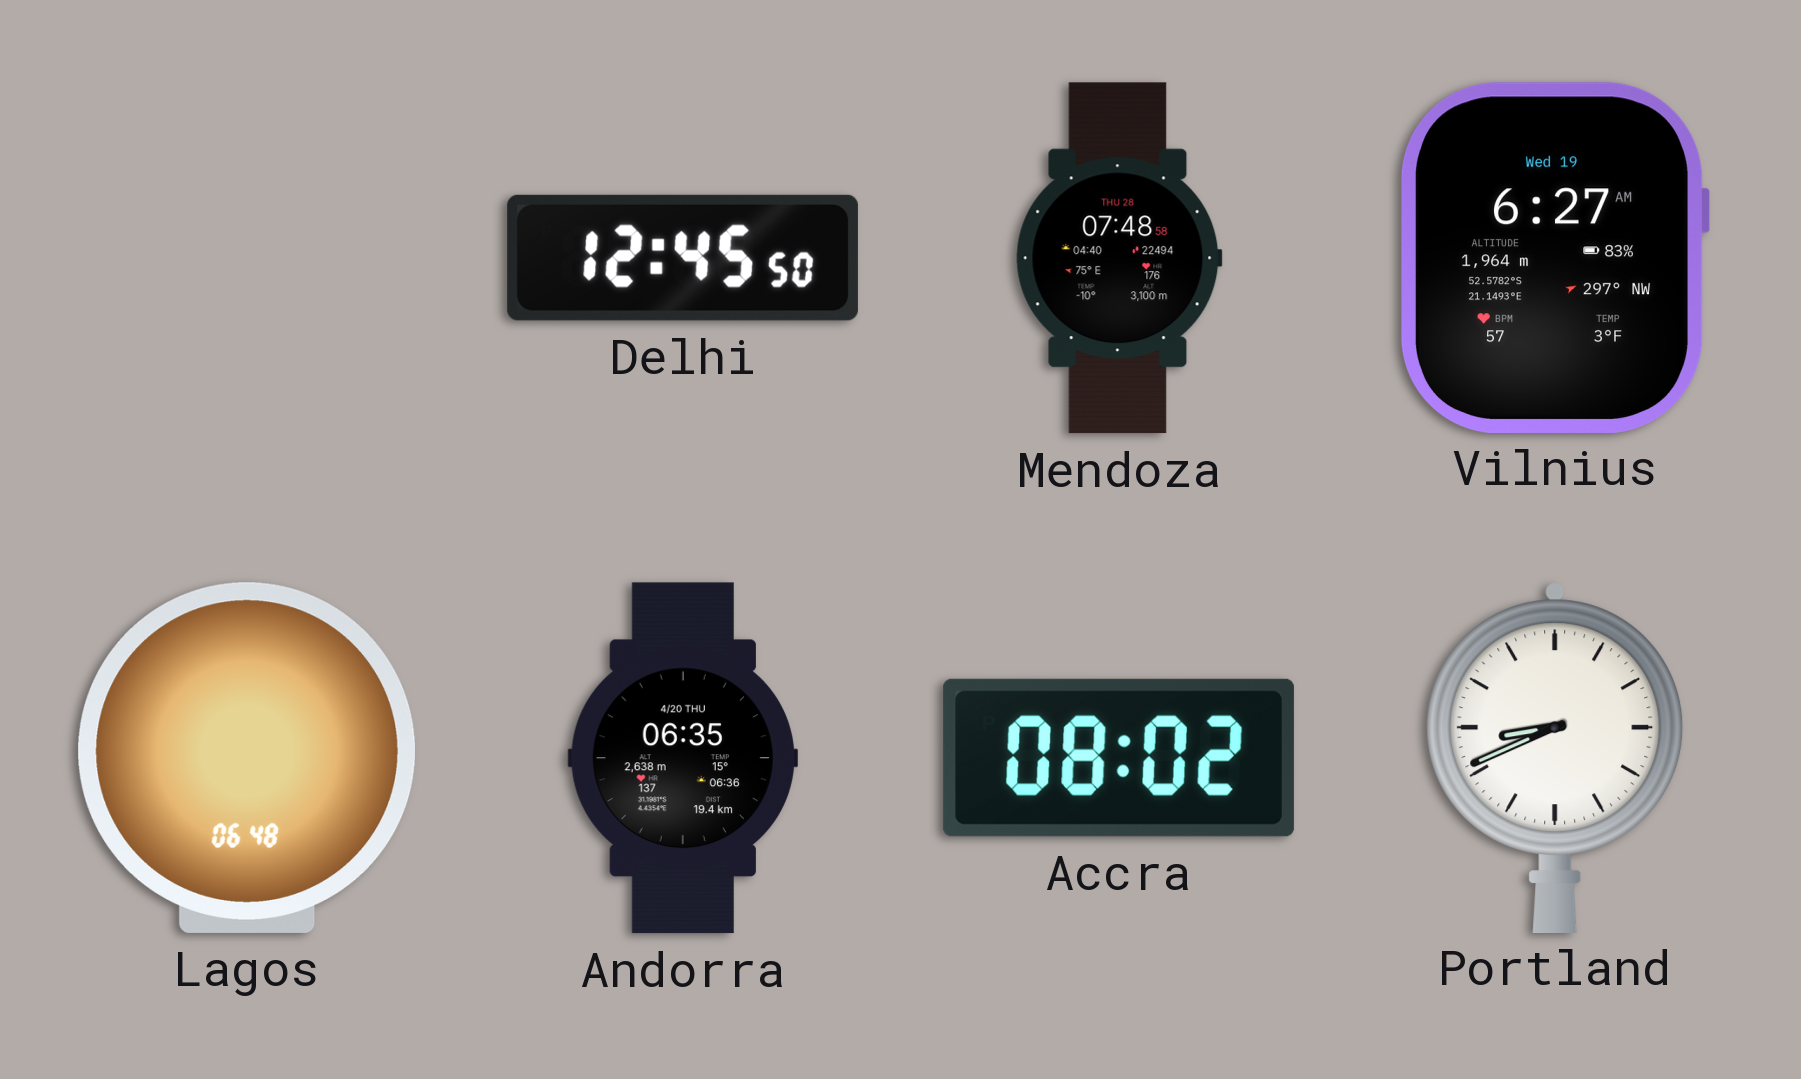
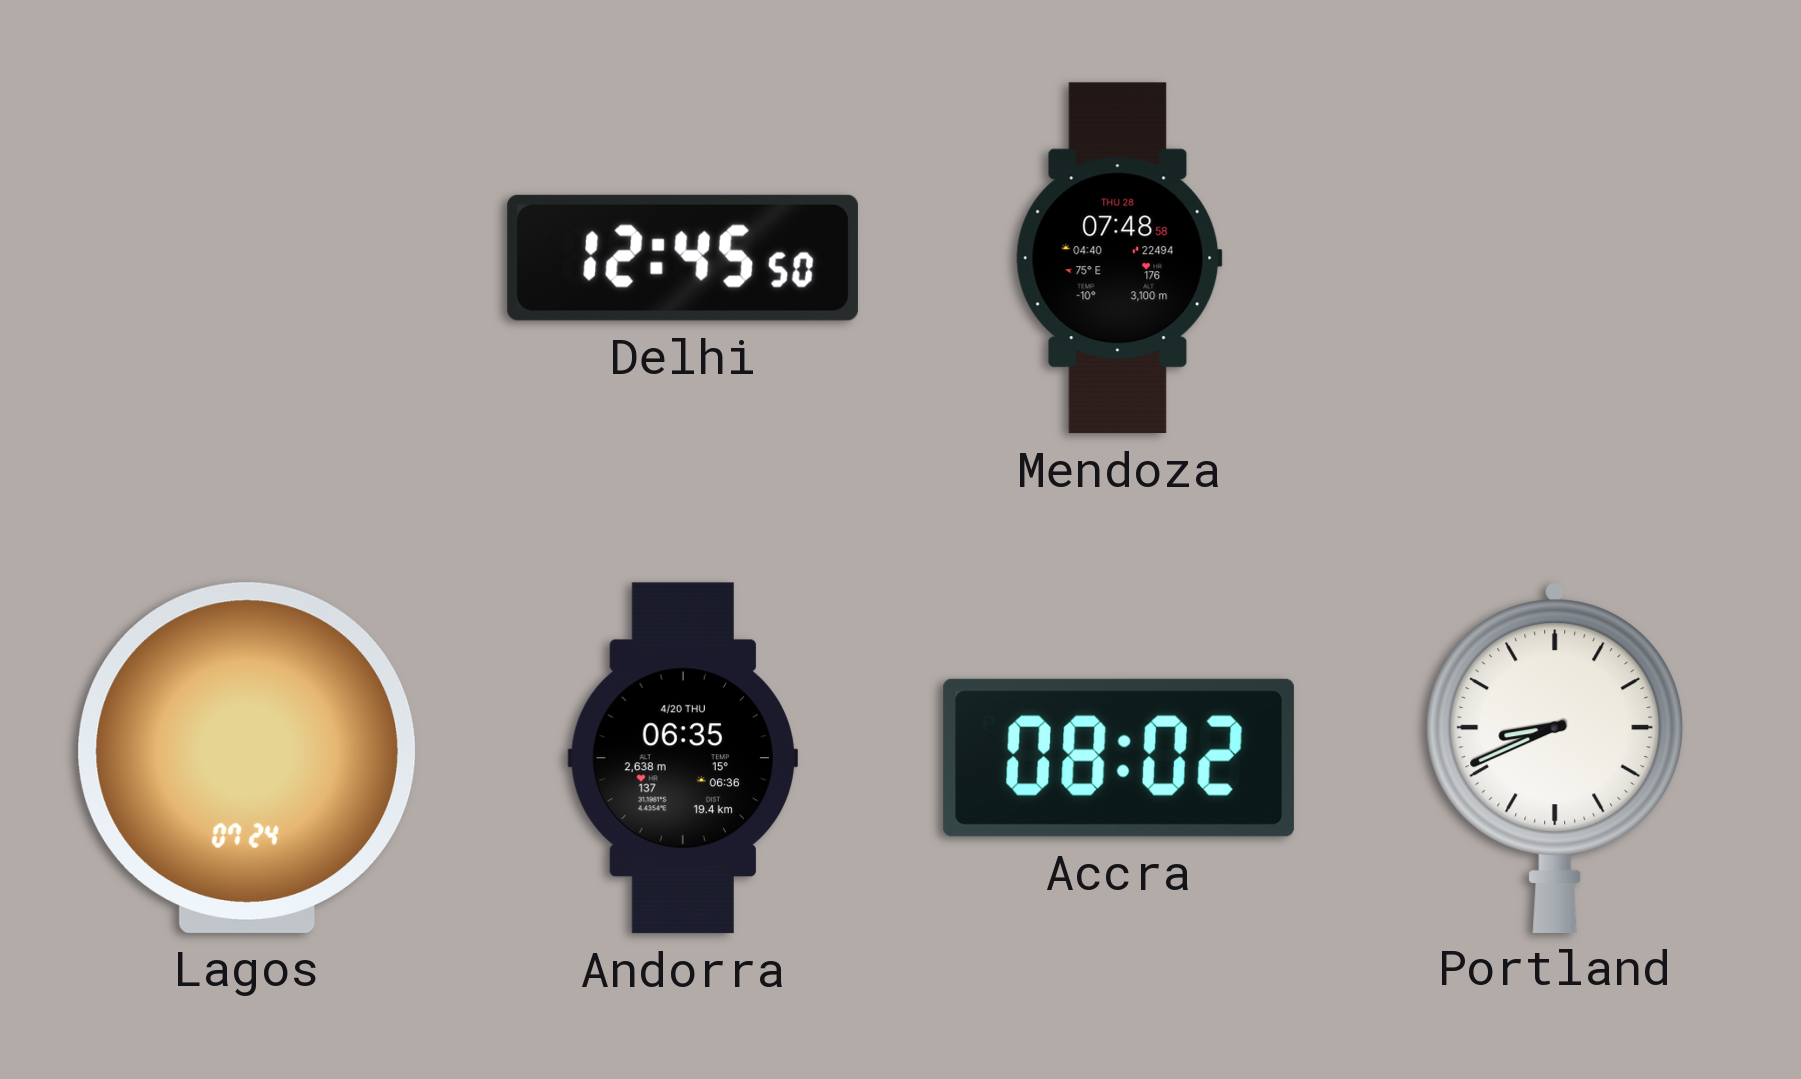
Vilnius: 6:27 -> none (1554, 258)
Lagos: 06:48 -> 07:24 (247, 758)
